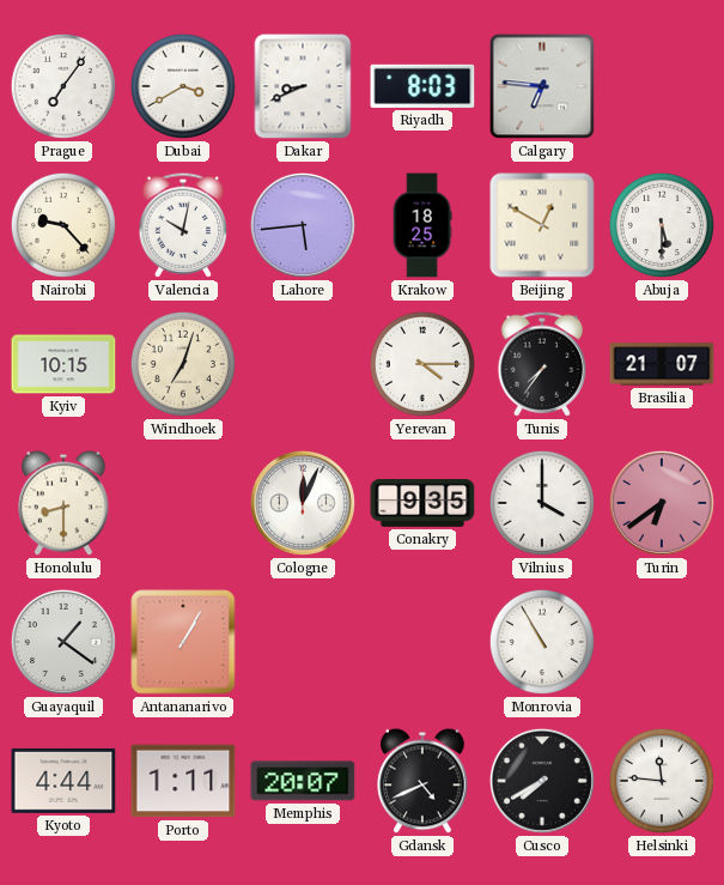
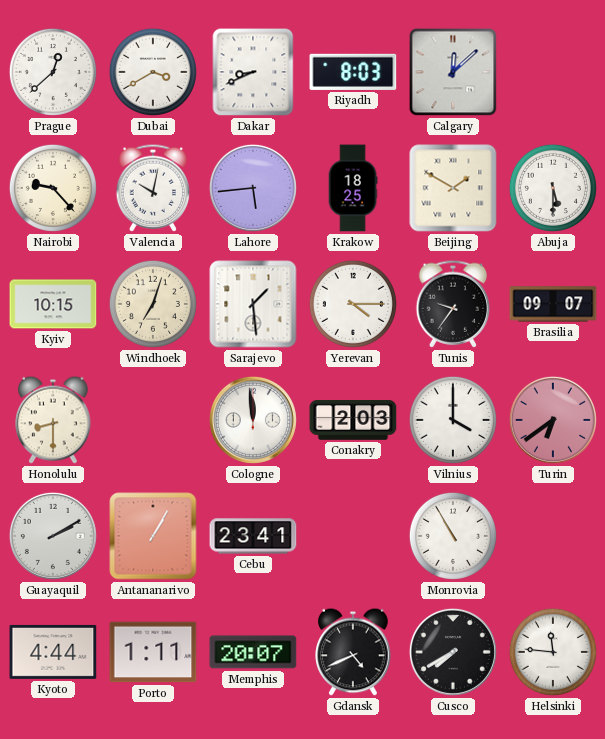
Prague: 7:06 -> 12:38 (53, 72)
Calgary: 6:46 -> 12:08 (453, 72)
Beijing: 12:50 -> 1:50 (453, 188)
Sarajevo: none -> 1:29 (253, 304)
Tunis: 7:36 -> 9:36 (453, 304)
Brasilia: 21:07 -> 09:07 (553, 304)
Cologne: 12:04 -> 11:59 (253, 420)
Conakry: 9:35 -> 2:03 (353, 421)
Guayaquil: 1:21 -> 2:10 (53, 536)
Cebu: none -> 23:41 (253, 536)
